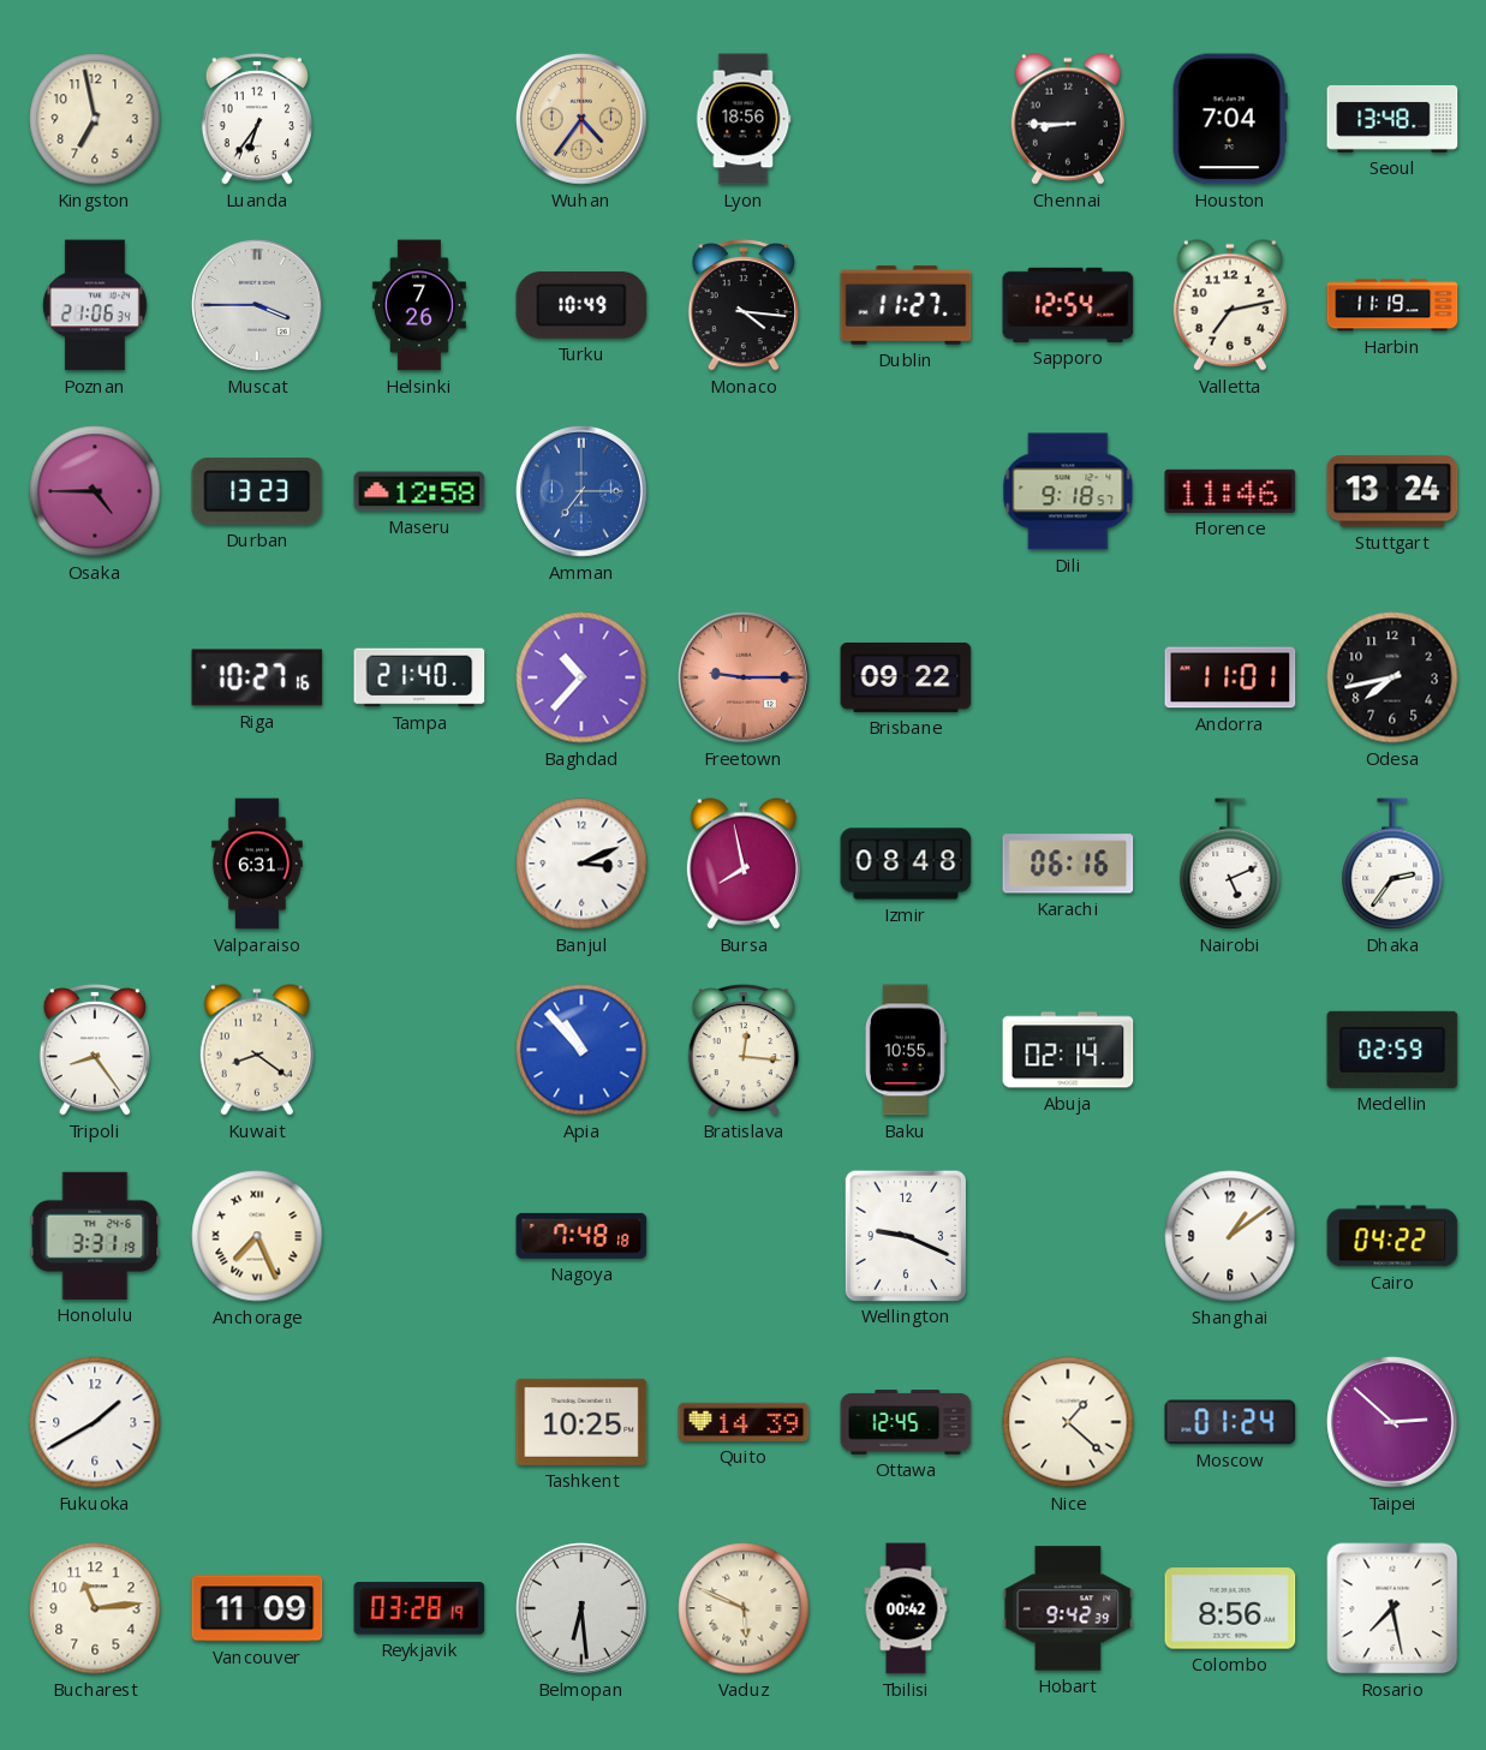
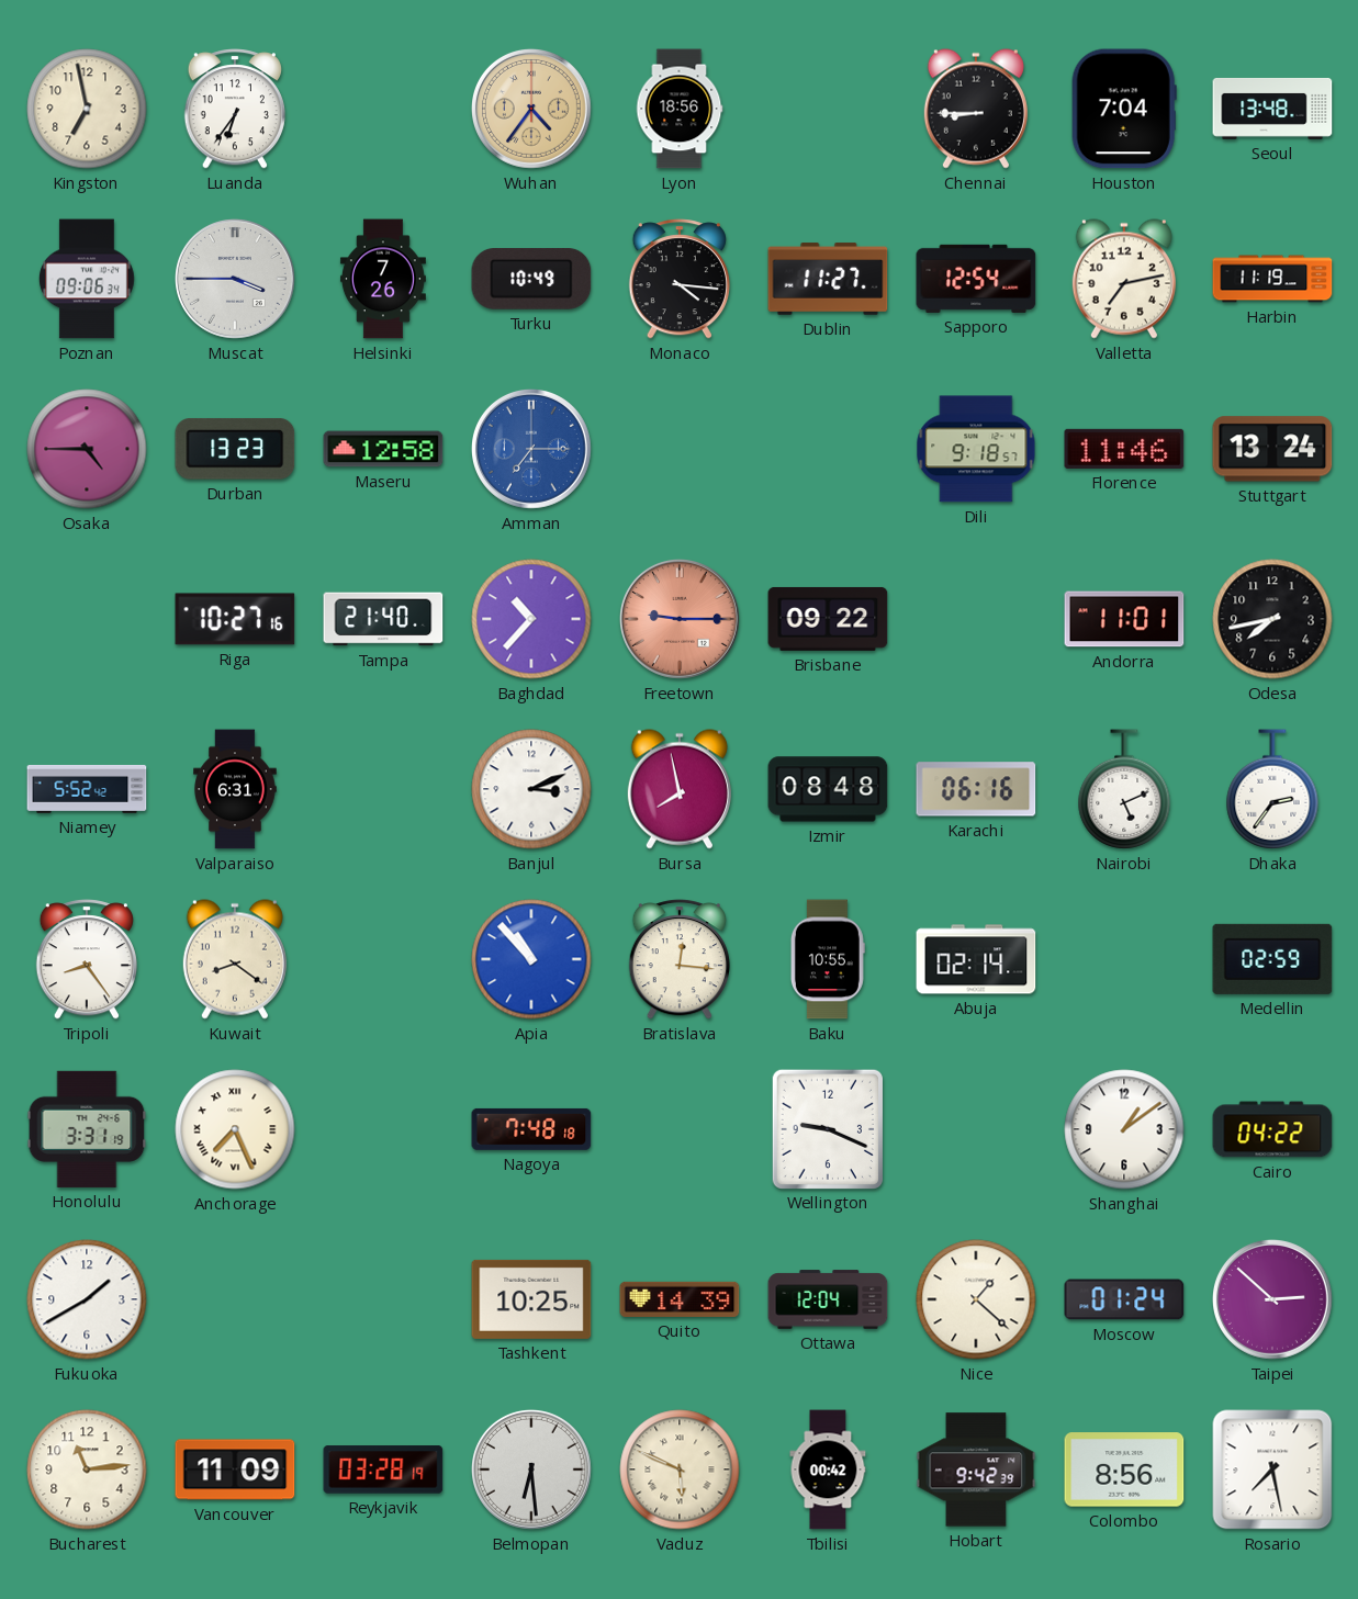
Poznan: 21:06 -> 09:06 (87, 279)
Niamey: none -> 5:52 (87, 789)
Ottawa: 12:45 -> 12:04 (828, 1299)
